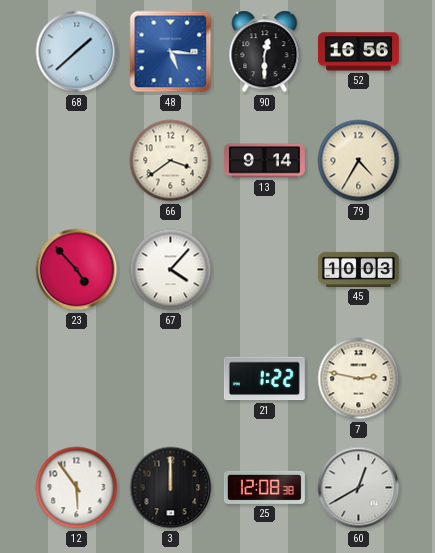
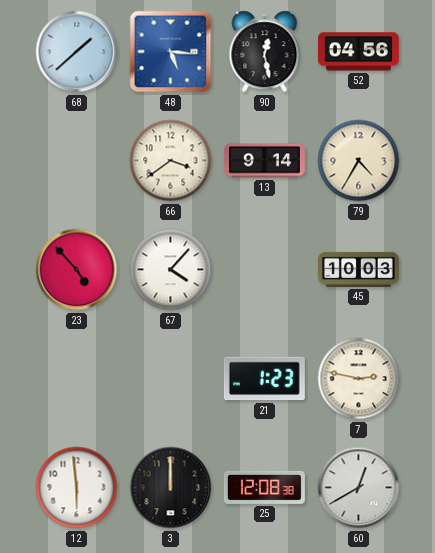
90: 12:30 -> 12:28 (265, 52)
52: 16:56 -> 04:56 (358, 52)
21: 1:22 -> 1:23 (264, 379)
12: 5:54 -> 5:59 (77, 488)
